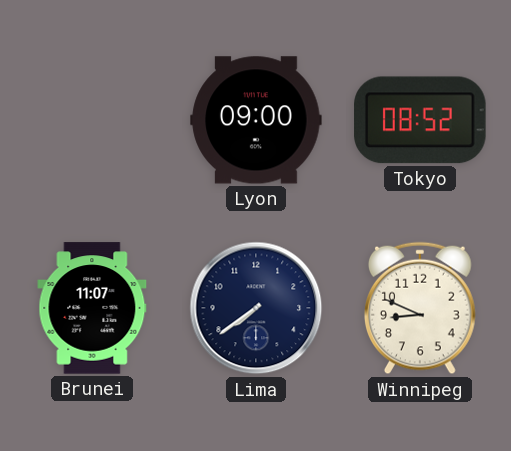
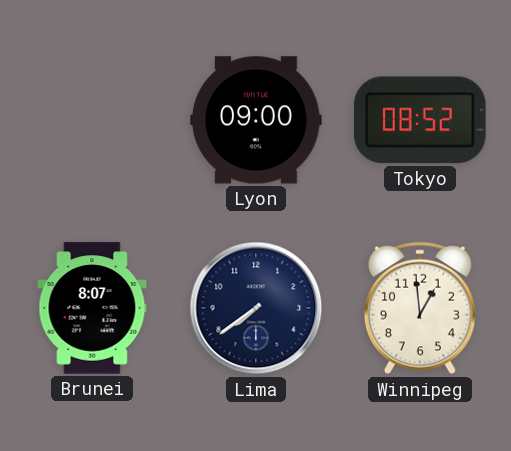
Brunei: 11:07 -> 8:07 (92, 308)
Winnipeg: 8:49 -> 12:59 (420, 308)
